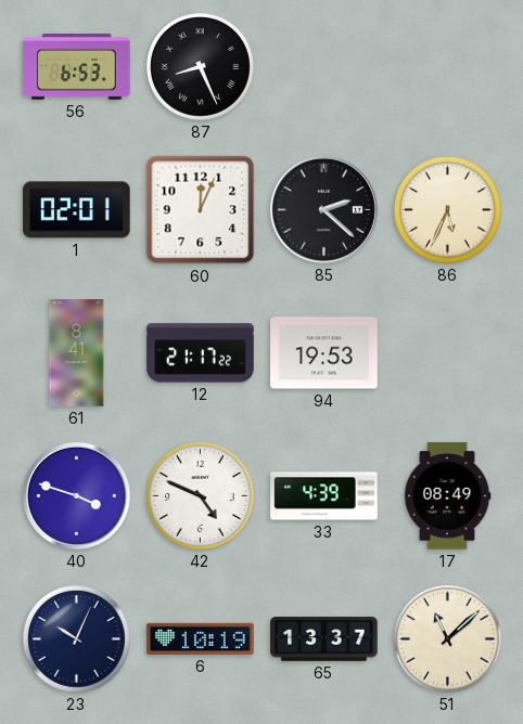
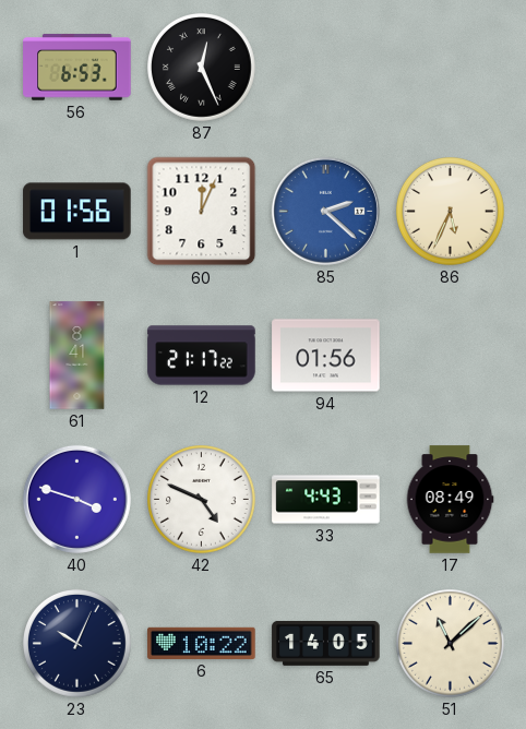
87: 8:26 -> 12:26 (202, 68)
1: 02:01 -> 01:56 (77, 212)
85 dial: black -> blue (325, 211)
94: 19:53 -> 01:56 (326, 356)
33: 4:39 -> 4:43 (326, 500)
6: 10:19 -> 10:22 (202, 643)
65: 13:37 -> 14:05 (326, 643)
